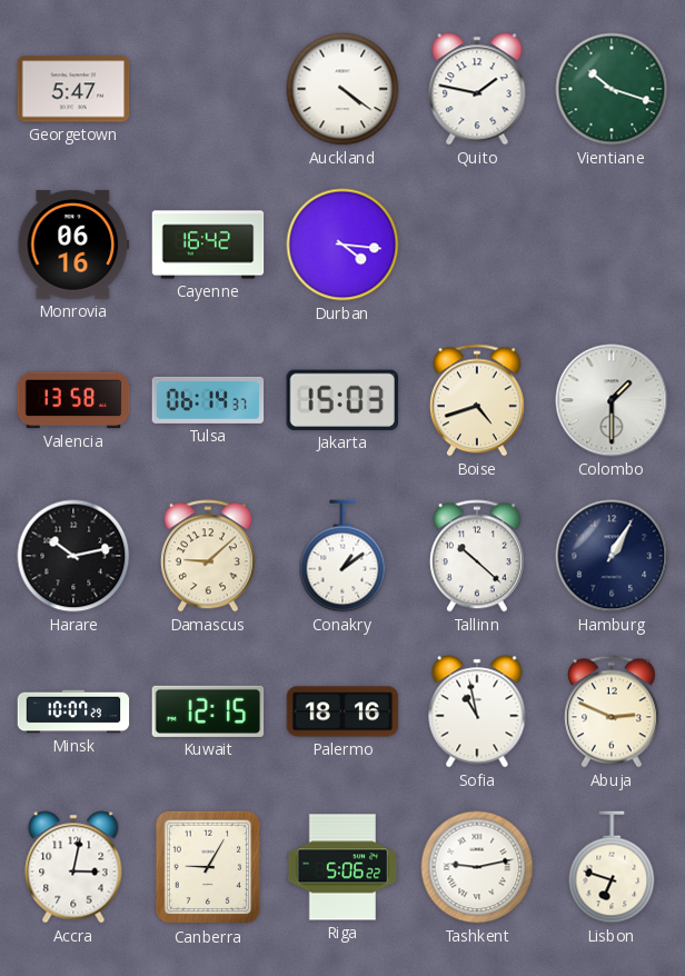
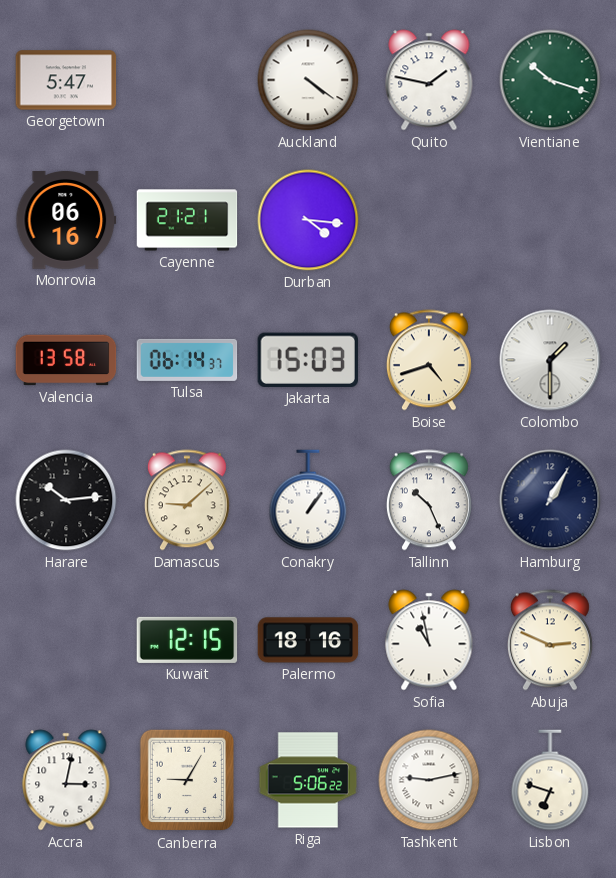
Cayenne: 16:42 -> 21:21 (187, 220)
Harare: 10:13 -> 10:14 (66, 500)
Conakry: 1:09 -> 1:06 (308, 500)
Tallinn: 10:22 -> 10:26 (429, 500)
Minsk: 10:07 -> none (73, 711)
